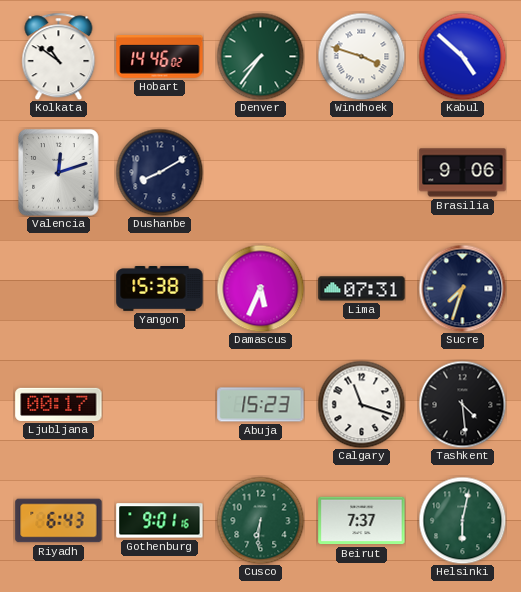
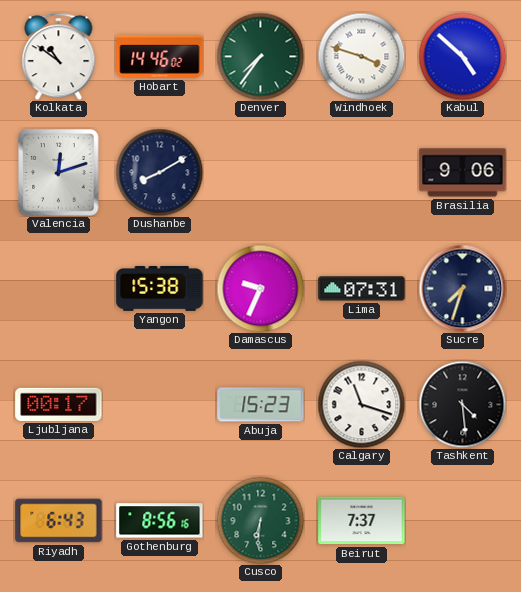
Damascus: 5:34 -> 9:34 (260, 288)
Gothenburg: 9:01 -> 8:56 (160, 521)
Helsinki: 6:02 -> none (462, 520)
